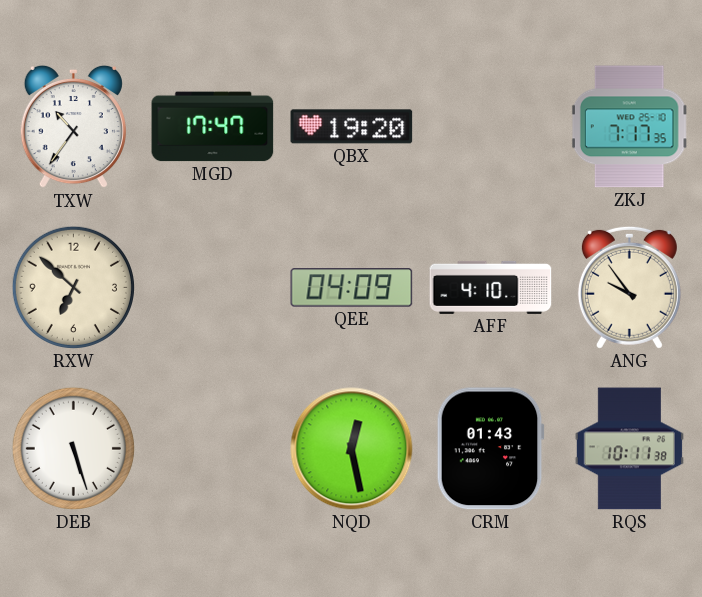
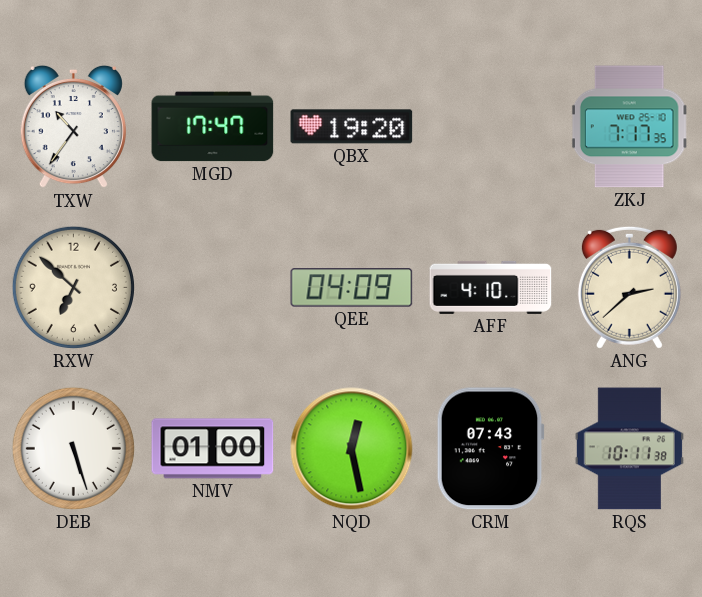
ANG: 9:54 -> 2:38 (629, 287)
NMV: none -> 01:00 (213, 449)
CRM: 01:43 -> 07:43 (490, 449)
